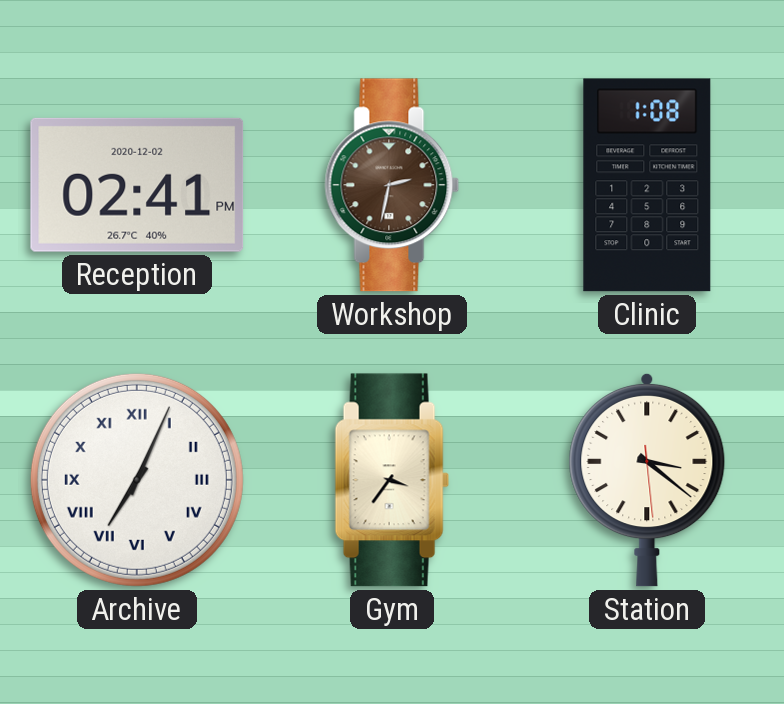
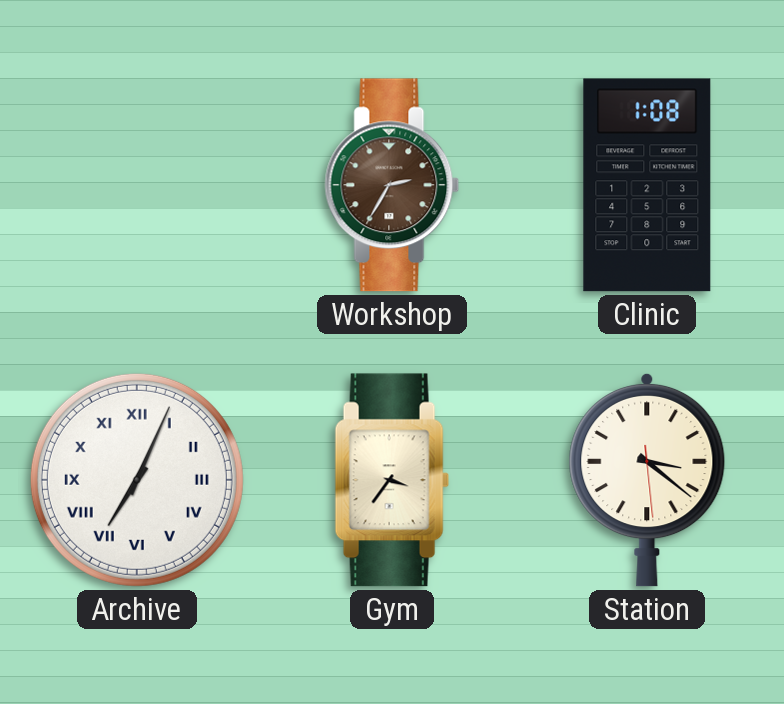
Reception: 02:41 -> none (137, 185)
Workshop: 2:32 -> 2:35 (392, 185)
